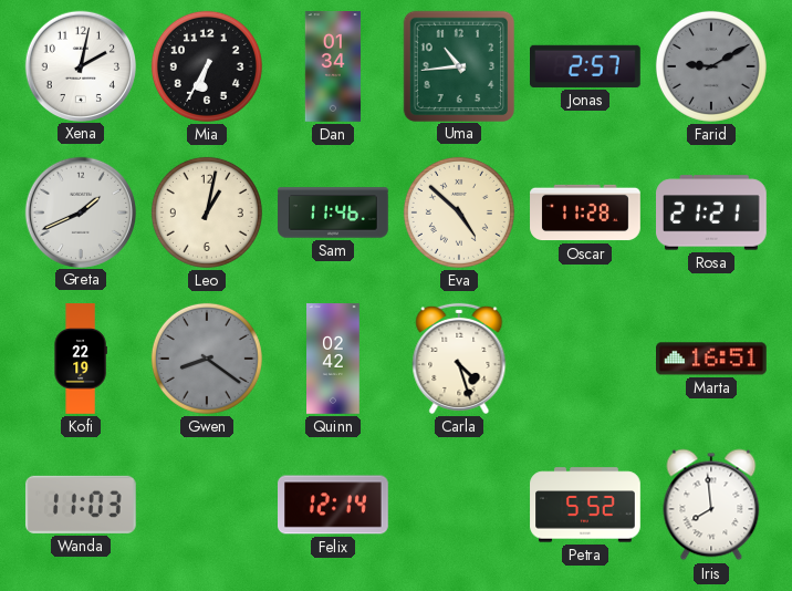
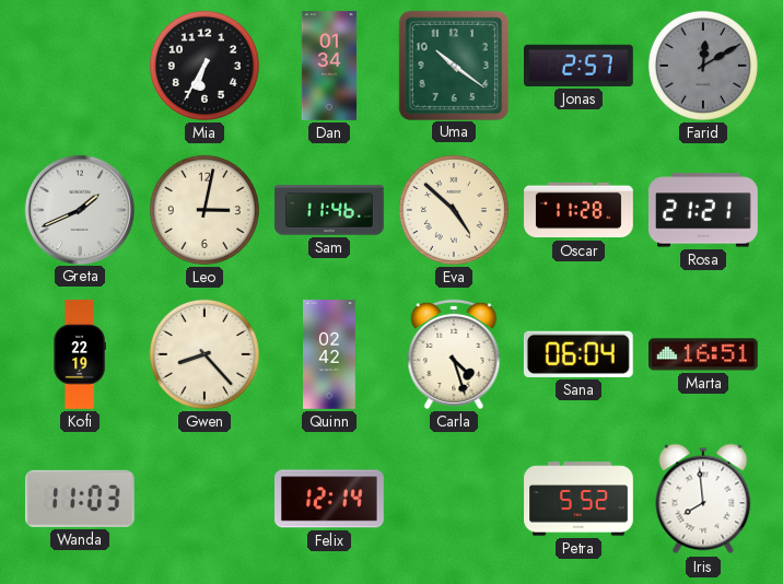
Xena: 2:02 -> none (80, 65)
Uma: 10:44 -> 10:21 (453, 65)
Farid: 9:10 -> 12:10 (703, 66)
Leo: 1:02 -> 3:02 (204, 210)
Gwen: 8:21 -> 8:23 (204, 354)
Gwen dial: grey -> cream (204, 354)
Sana: none -> 06:04 (579, 354)
